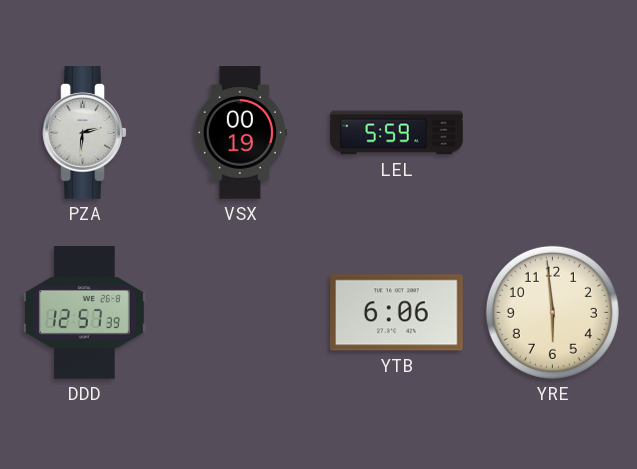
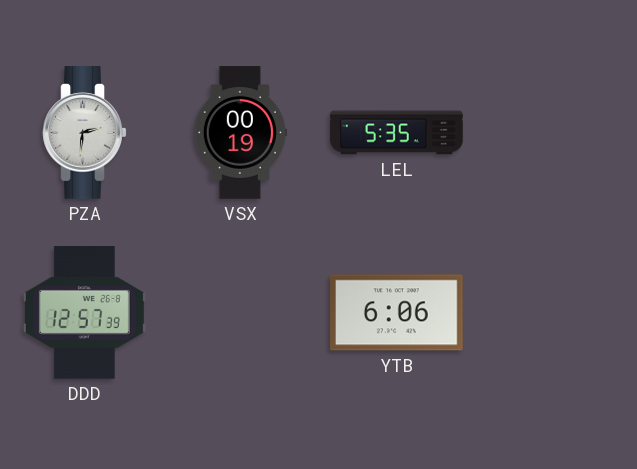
LEL: 5:59 -> 5:35 (397, 133)
YRE: 5:59 -> none (552, 312)
